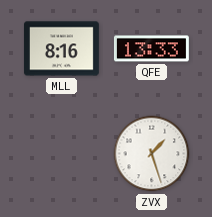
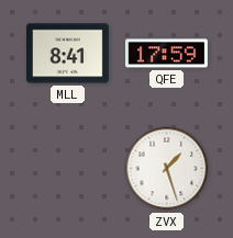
MLL: 8:16 -> 8:41 (67, 54)
QFE: 13:33 -> 17:59 (166, 54)
